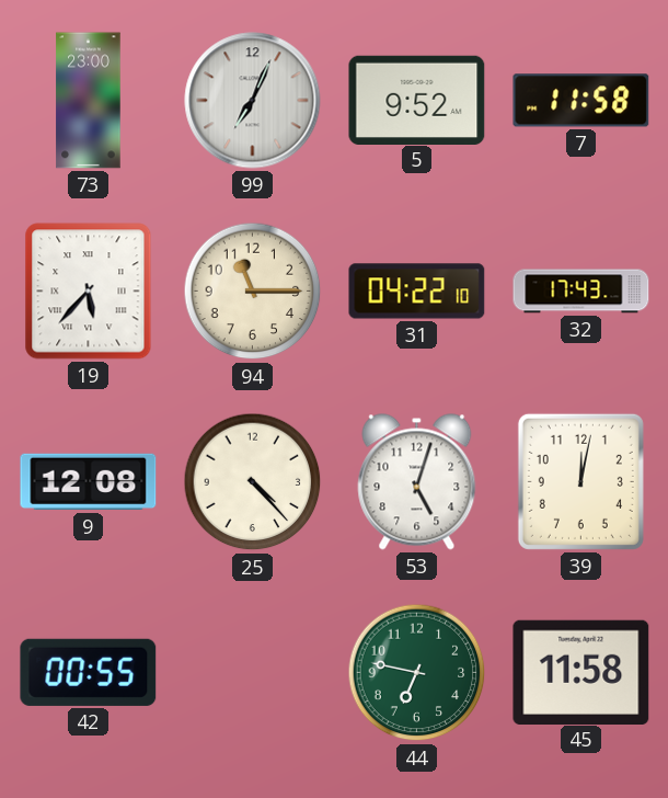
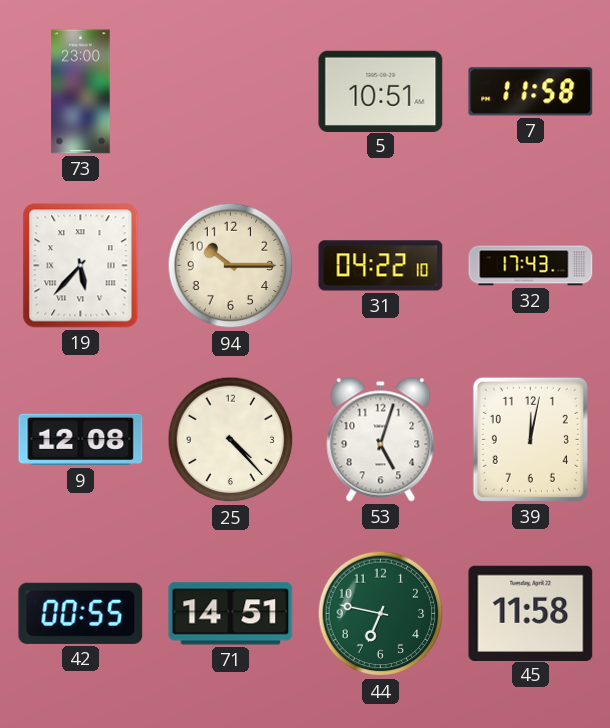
99: 7:04 -> none (253, 101)
5: 9:52 -> 10:51 (381, 91)
94: 11:15 -> 10:15 (231, 266)
71: none -> 14:51 (231, 614)
